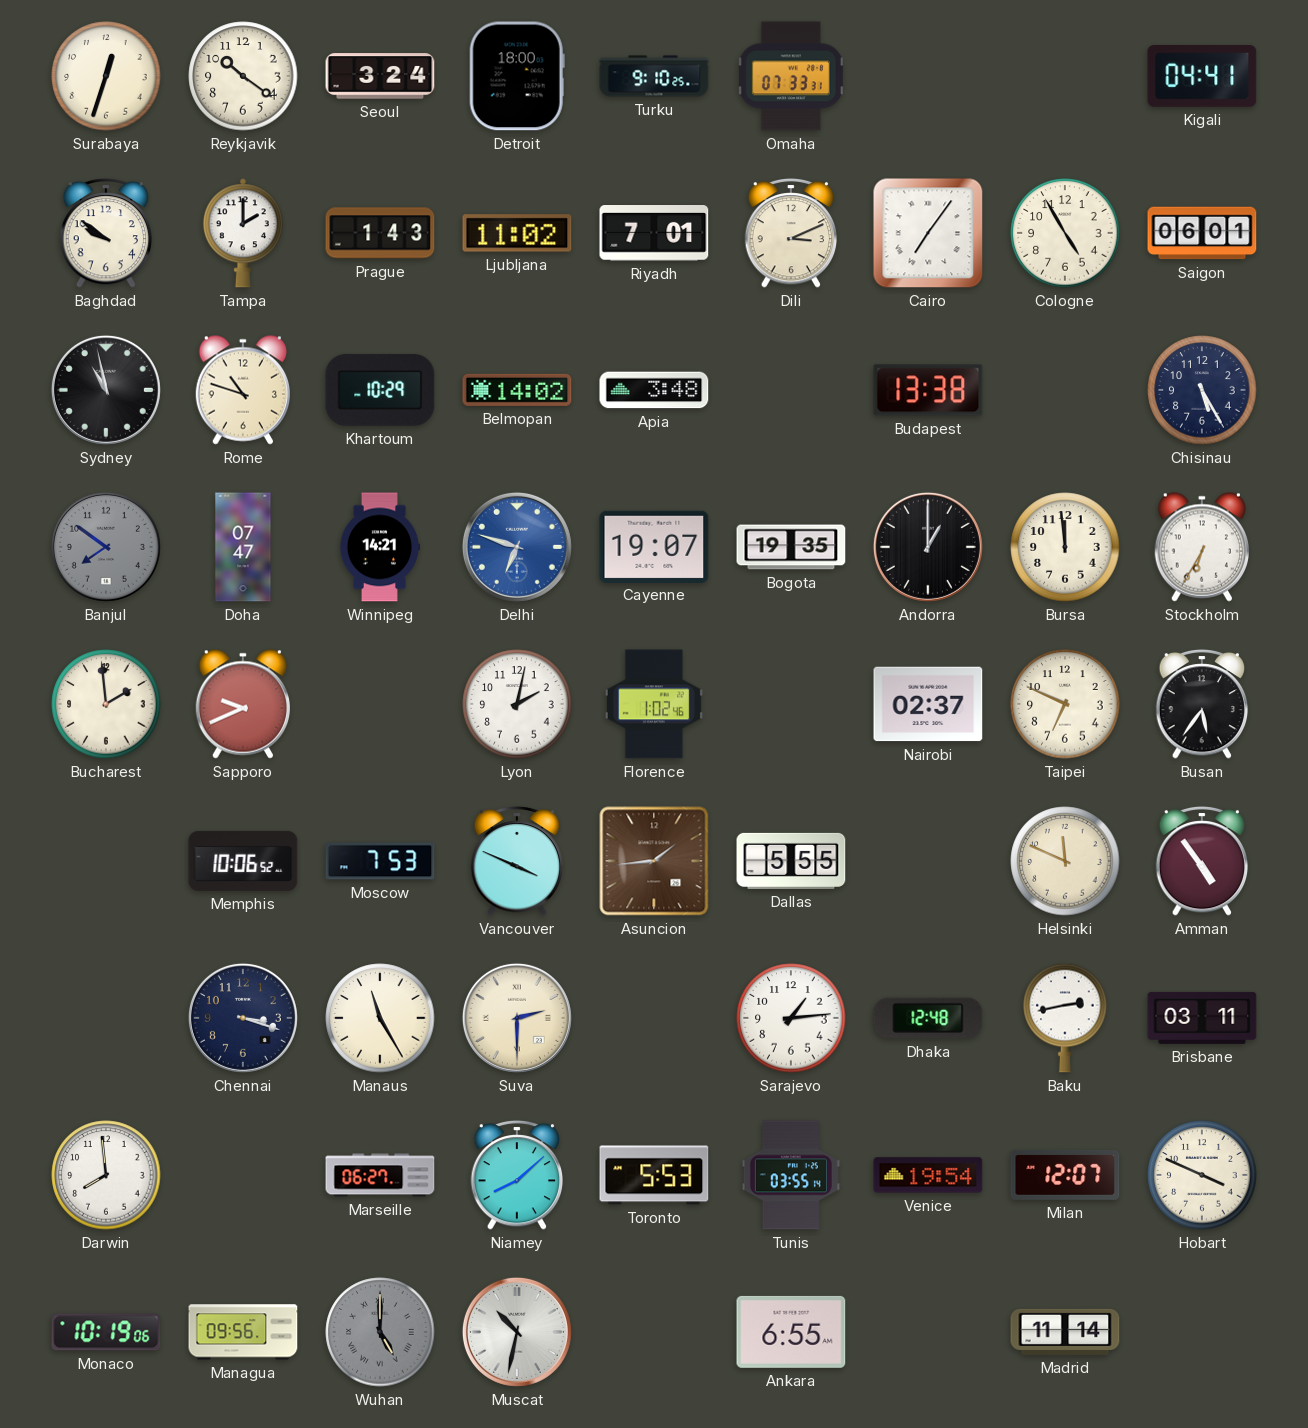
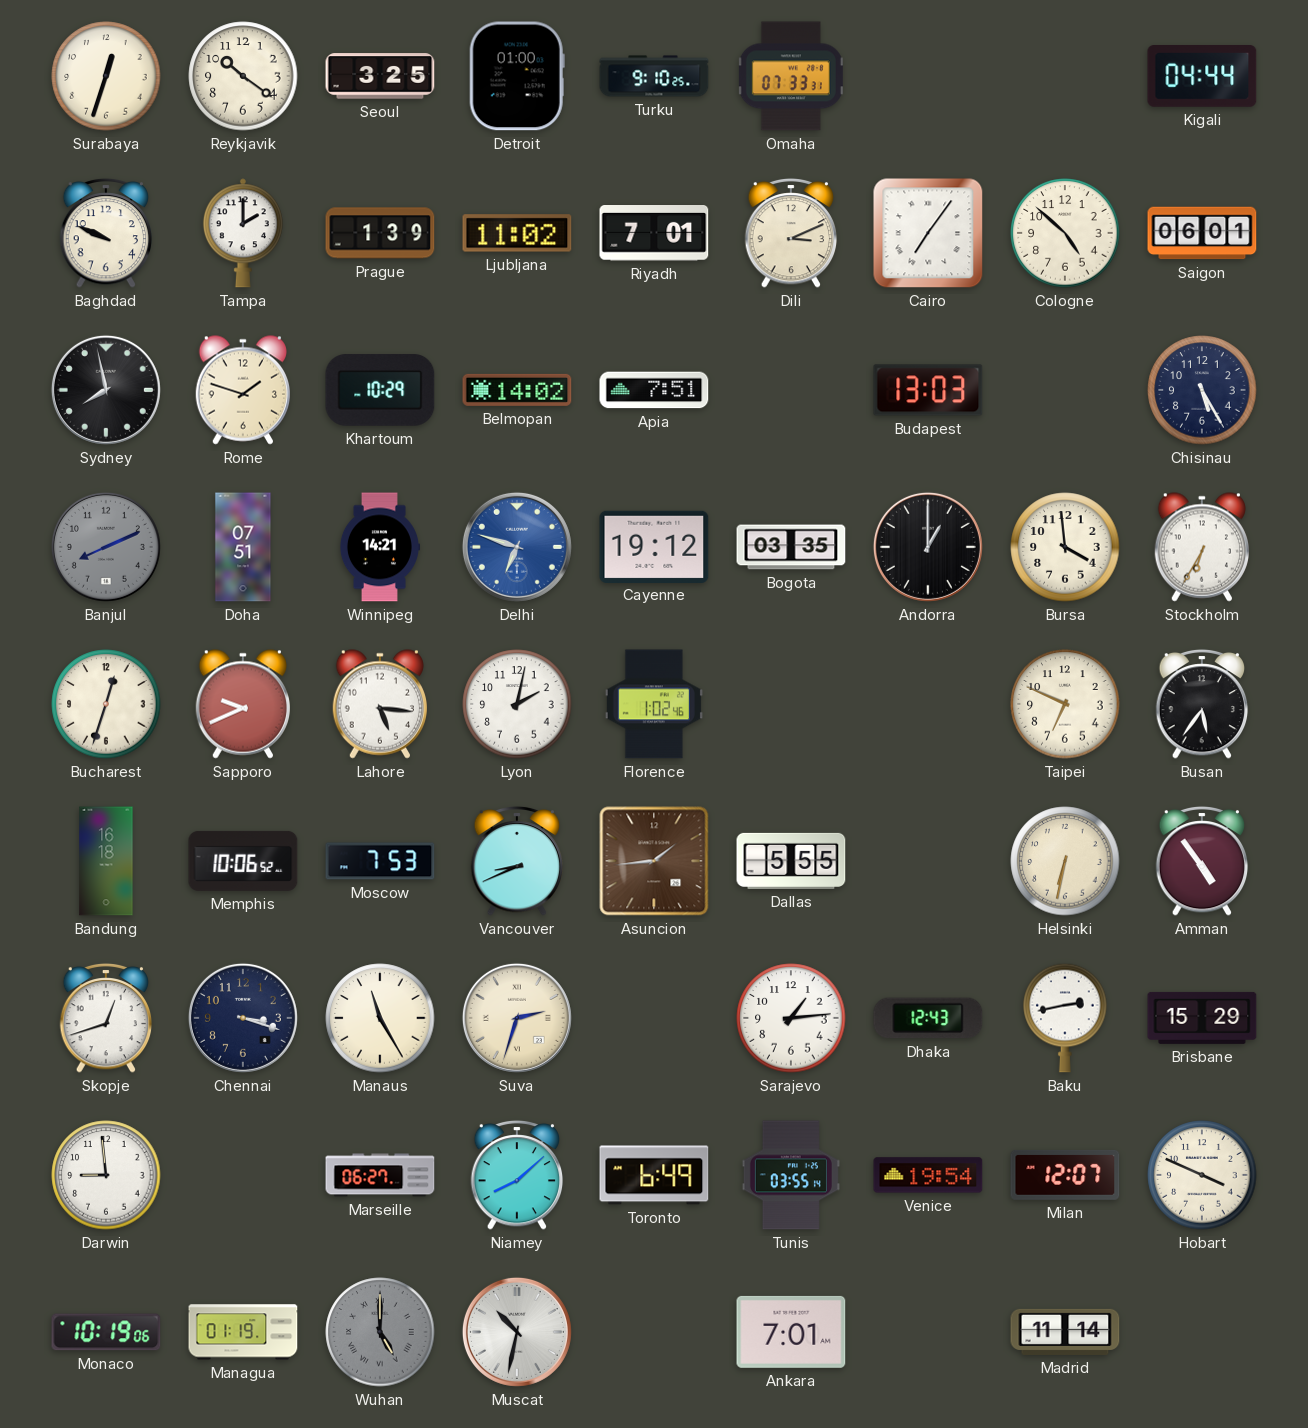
Seoul: 3:24 -> 3:25 (380, 76)
Detroit: 18:00 -> 01:00 (517, 76)
Kigali: 04:41 -> 04:44 (1202, 77)
Baghdad: 9:51 -> 9:49 (106, 233)
Prague: 1:43 -> 1:39 (380, 233)
Cologne: 4:55 -> 4:52 (1065, 233)
Sydney: 10:58 -> 7:58 (106, 390)
Rome: 10:48 -> 1:48 (242, 390)
Apia: 3:48 -> 7:51 (654, 390)
Budapest: 13:38 -> 13:03 (928, 390)
Banjul: 7:51 -> 8:11 (106, 547)
Doha: 07:47 -> 07:51 (243, 547)
Cayenne: 19:07 -> 19:12 (654, 546)
Bogota: 19:35 -> 03:35 (791, 547)
Bursa: 11:59 -> 3:59 (1065, 547)
Bucharest: 1:59 -> 12:33 (106, 704)
Lahore: none -> 5:16 (379, 704)
Nairobi: 02:37 -> none (928, 704)
Bandung: none -> 16:18 (106, 861)
Vancouver: 3:49 -> 8:41 (517, 861)
Helsinki: 11:49 -> 6:32 (1065, 861)
Skopje: none -> 12:42 (106, 1018)
Suva: 2:30 -> 2:33 (517, 1018)
Dhaka: 12:48 -> 12:43 (928, 1018)
Brisbane: 03:11 -> 15:29 (1202, 1018)
Darwin: 7:59 -> 8:59 (106, 1175)
Toronto: 5:53 -> 6:49 (654, 1175)
Managua: 09:56 -> 01:19 (243, 1332)
Ankara: 6:55 -> 7:01 (791, 1332)
